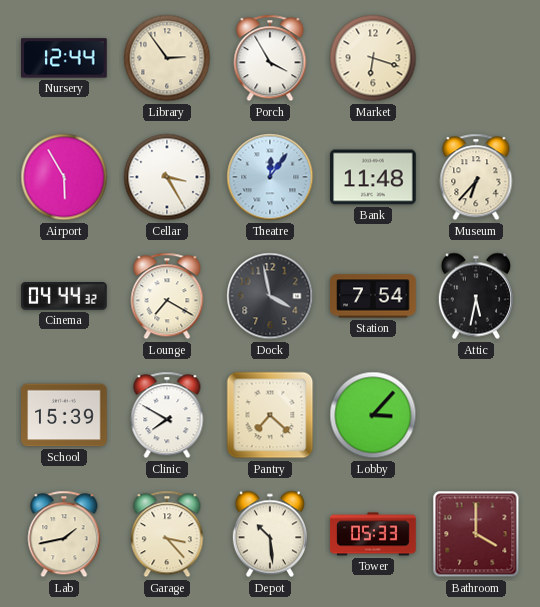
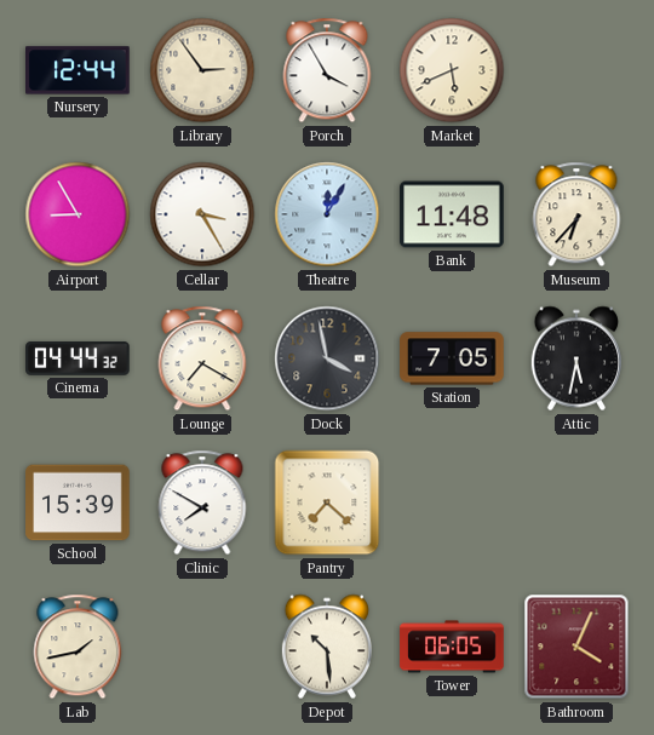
Market: 6:18 -> 5:41 (452, 70)
Airport: 5:55 -> 8:55 (78, 214)
Theatre: 12:06 -> 12:05 (327, 214)
Station: 7:54 -> 7:05 (452, 358)
Lobby: 3:07 -> none (373, 415)
Garage: 3:23 -> none (167, 534)
Tower: 05:33 -> 06:05 (452, 647)
Bathroom: 4:00 -> 4:04 (576, 647)
